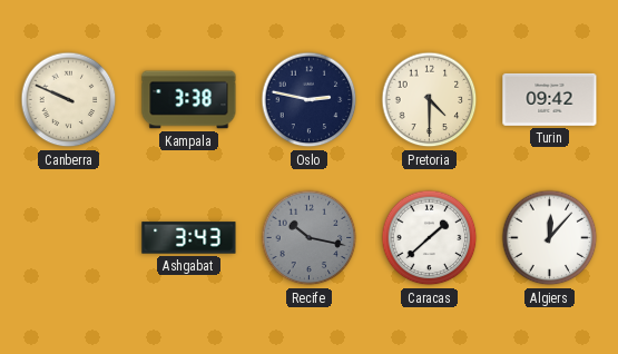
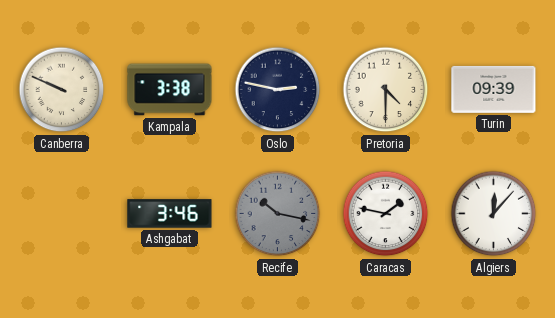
Turin: 09:42 -> 09:39 (494, 89)
Ashgabat: 3:43 -> 3:46 (170, 214)
Caracas: 1:38 -> 1:47 (386, 214)
